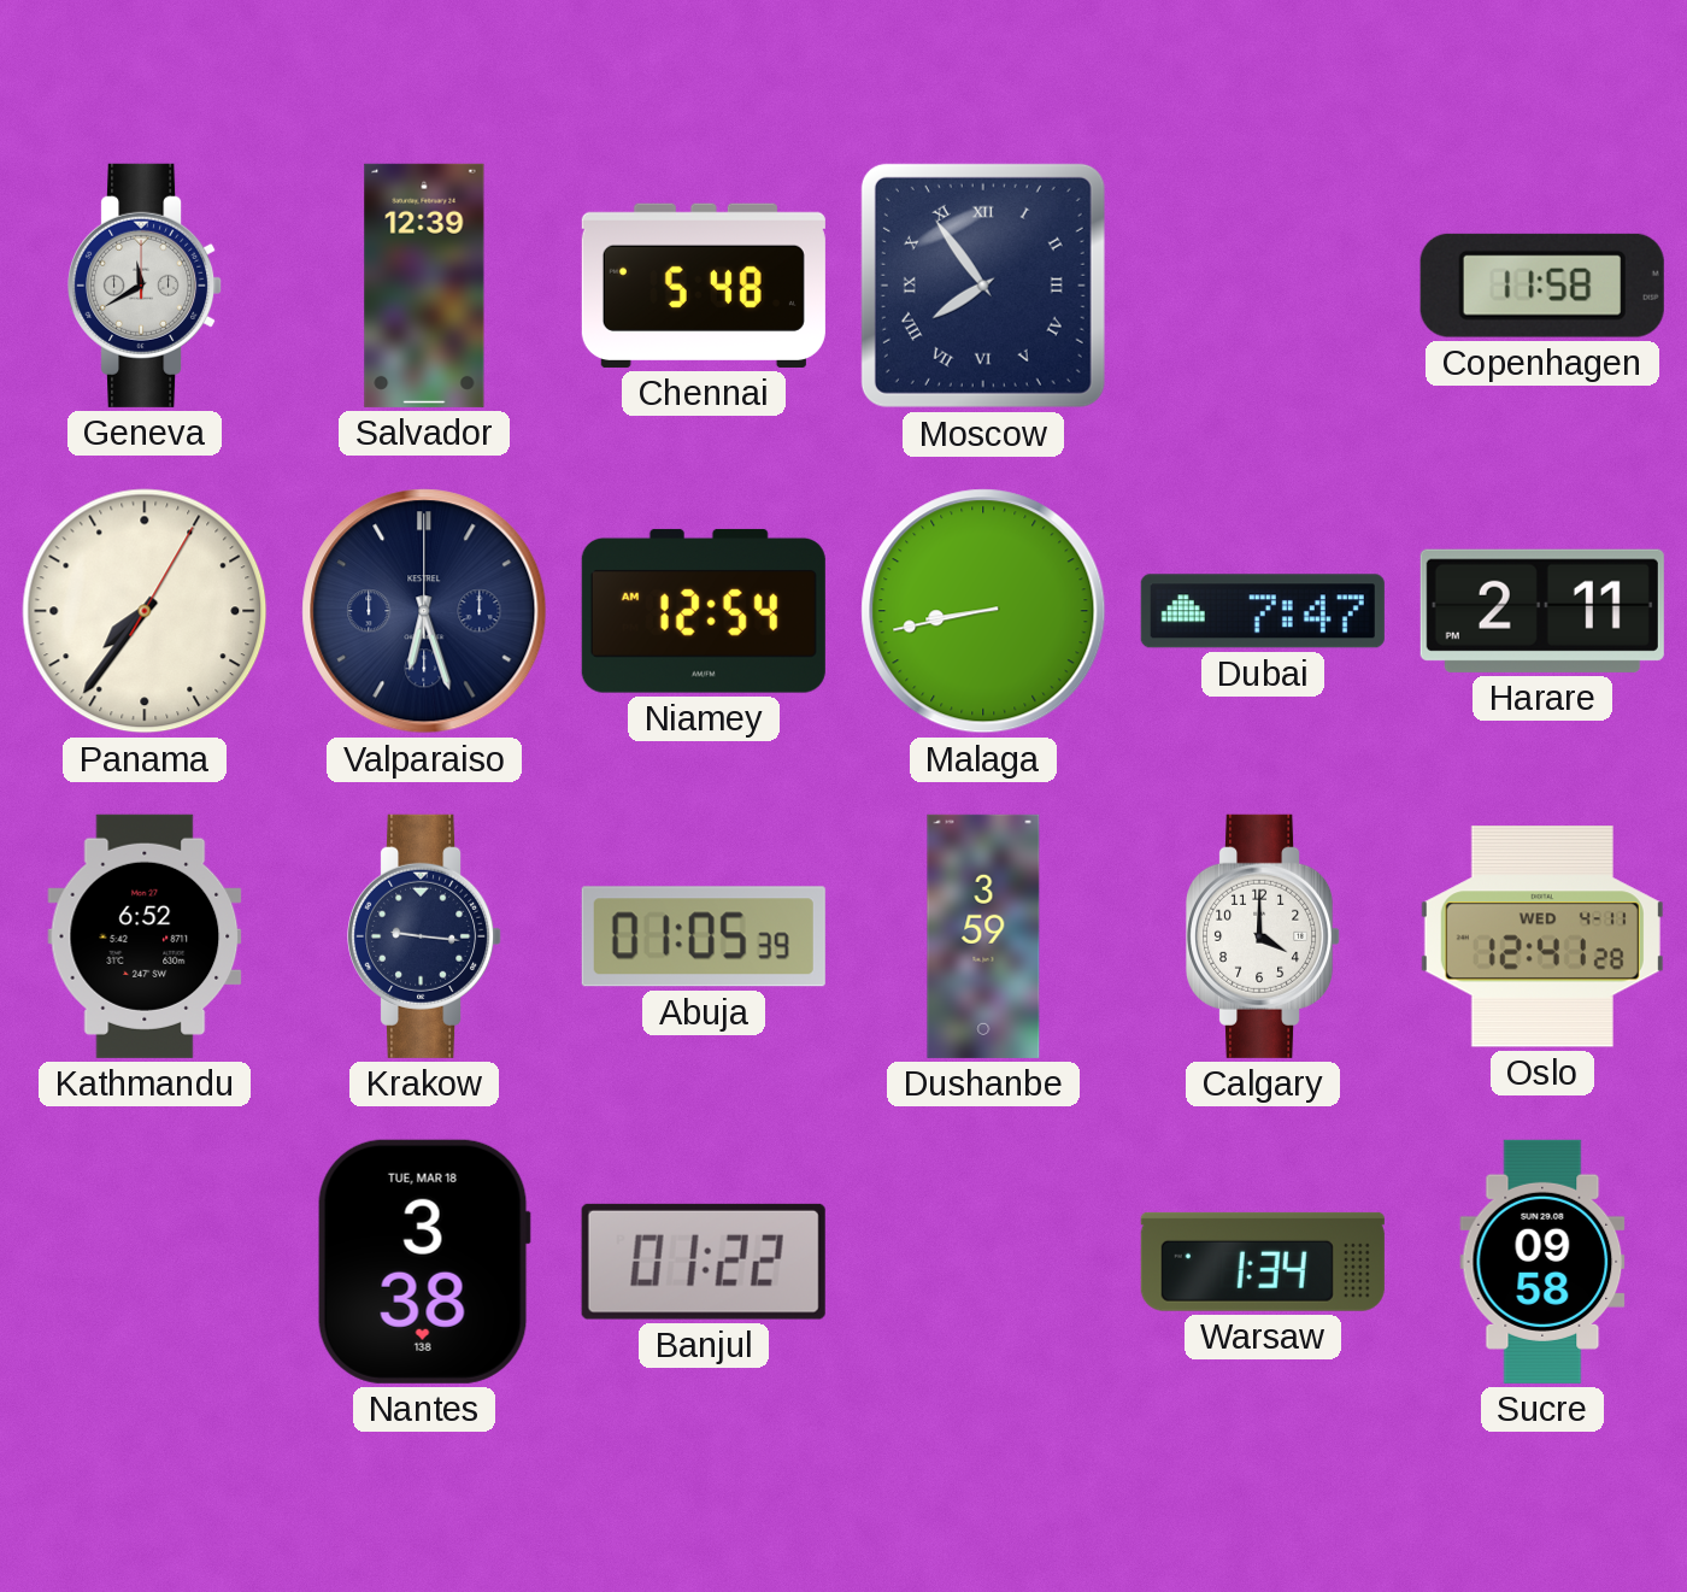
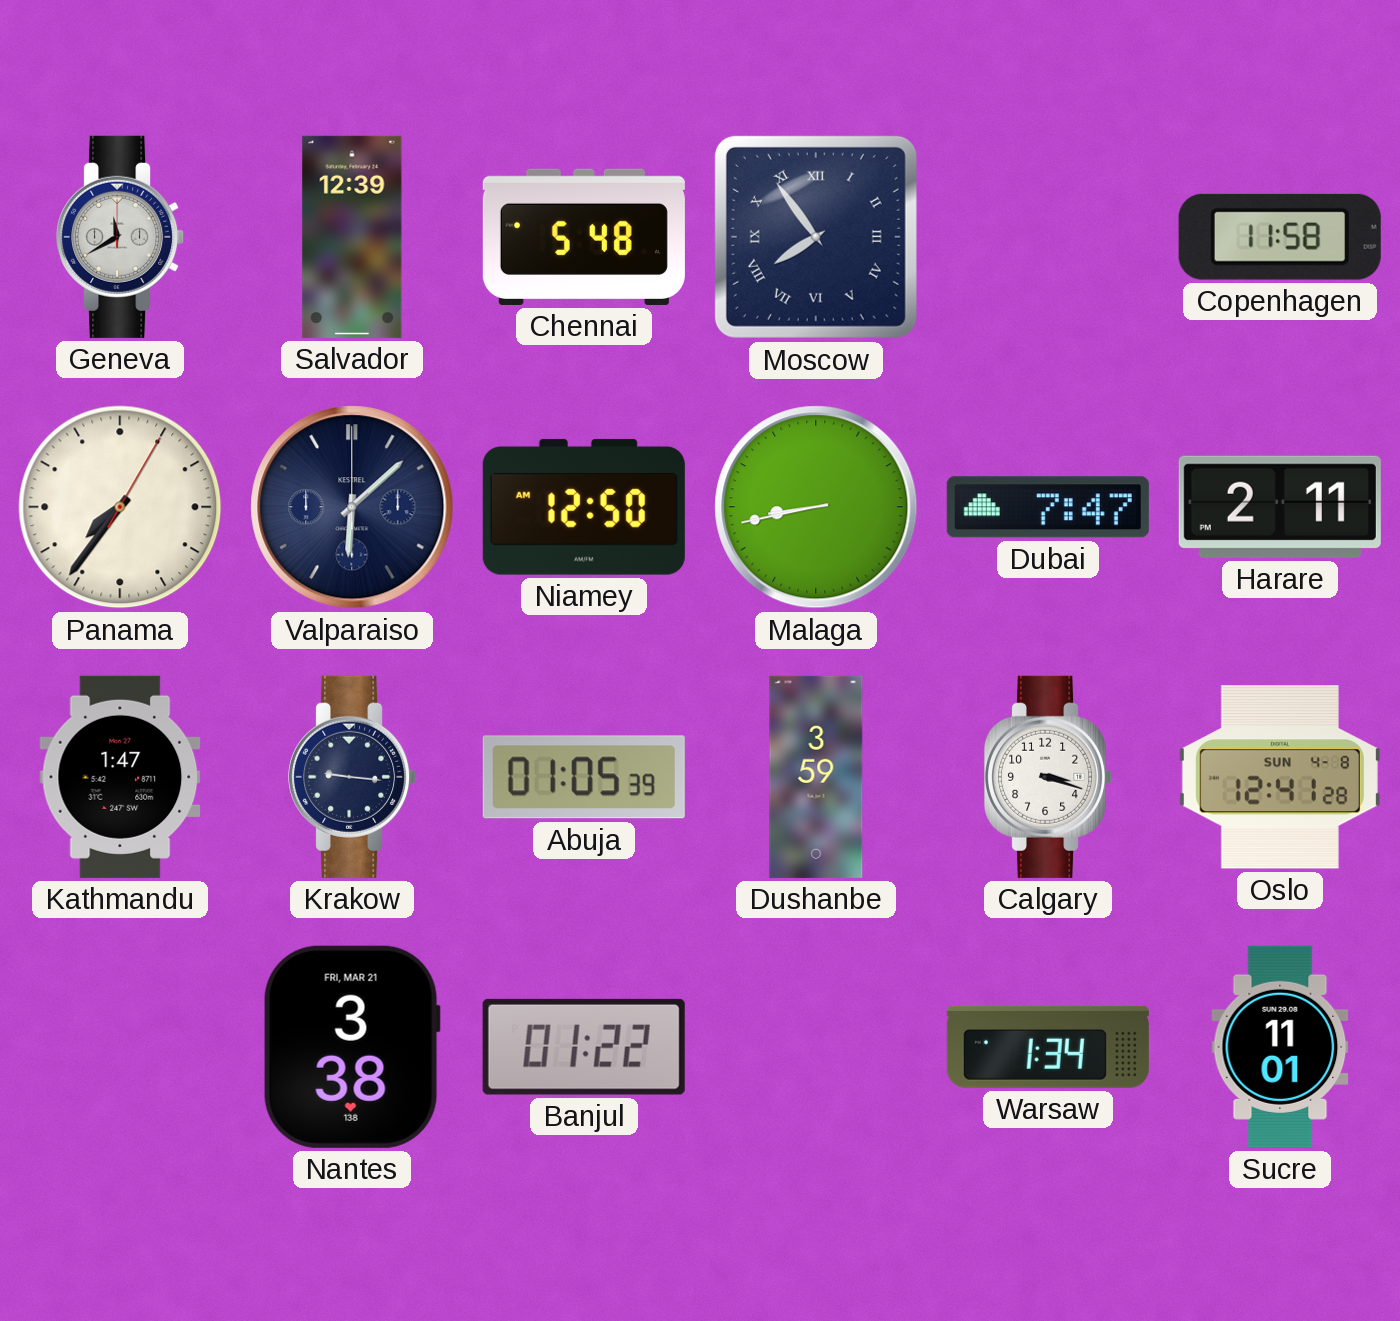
Valparaiso: 6:27 -> 6:08 (352, 507)
Niamey: 12:54 -> 12:50 (584, 507)
Kathmandu: 6:52 -> 1:47 (120, 777)
Calgary: 4:00 -> 3:18 (1049, 777)
Oslo date: WED 4-11 -> SUN 4-8 (1280, 777)
Nantes date: TUE, MAR 18 -> FRI, MAR 21 (352, 1047)
Sucre: 09:58 -> 11:01 (1280, 1047)
